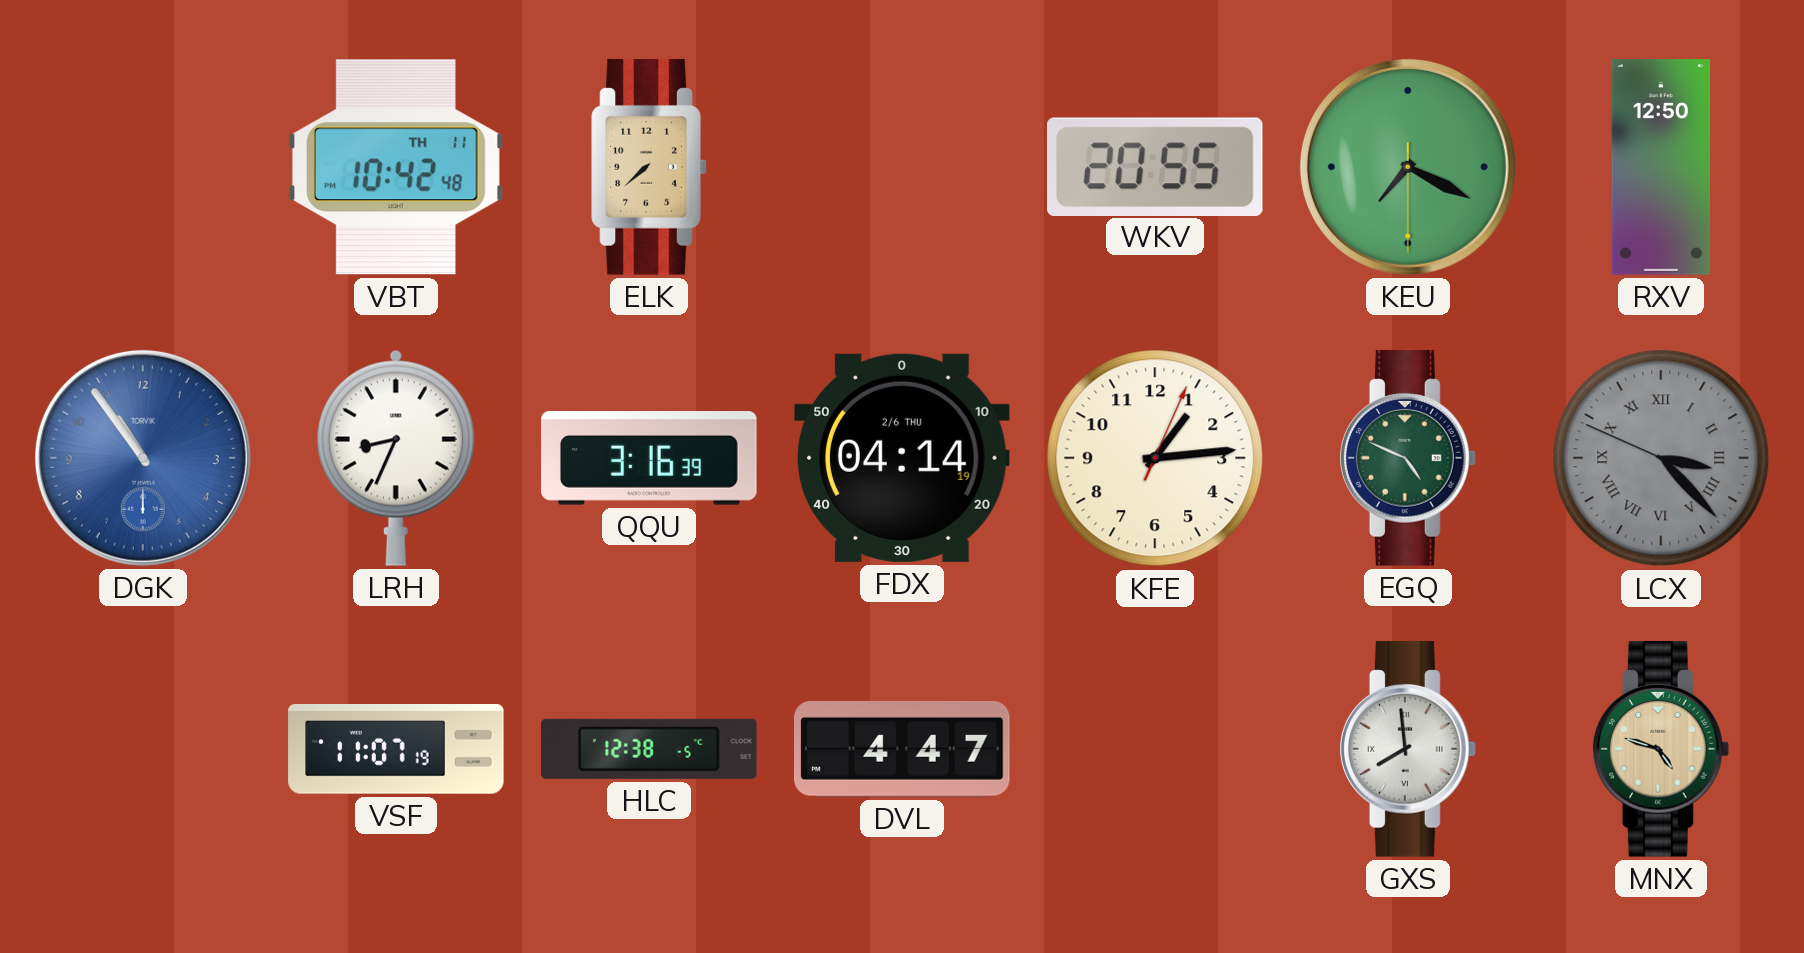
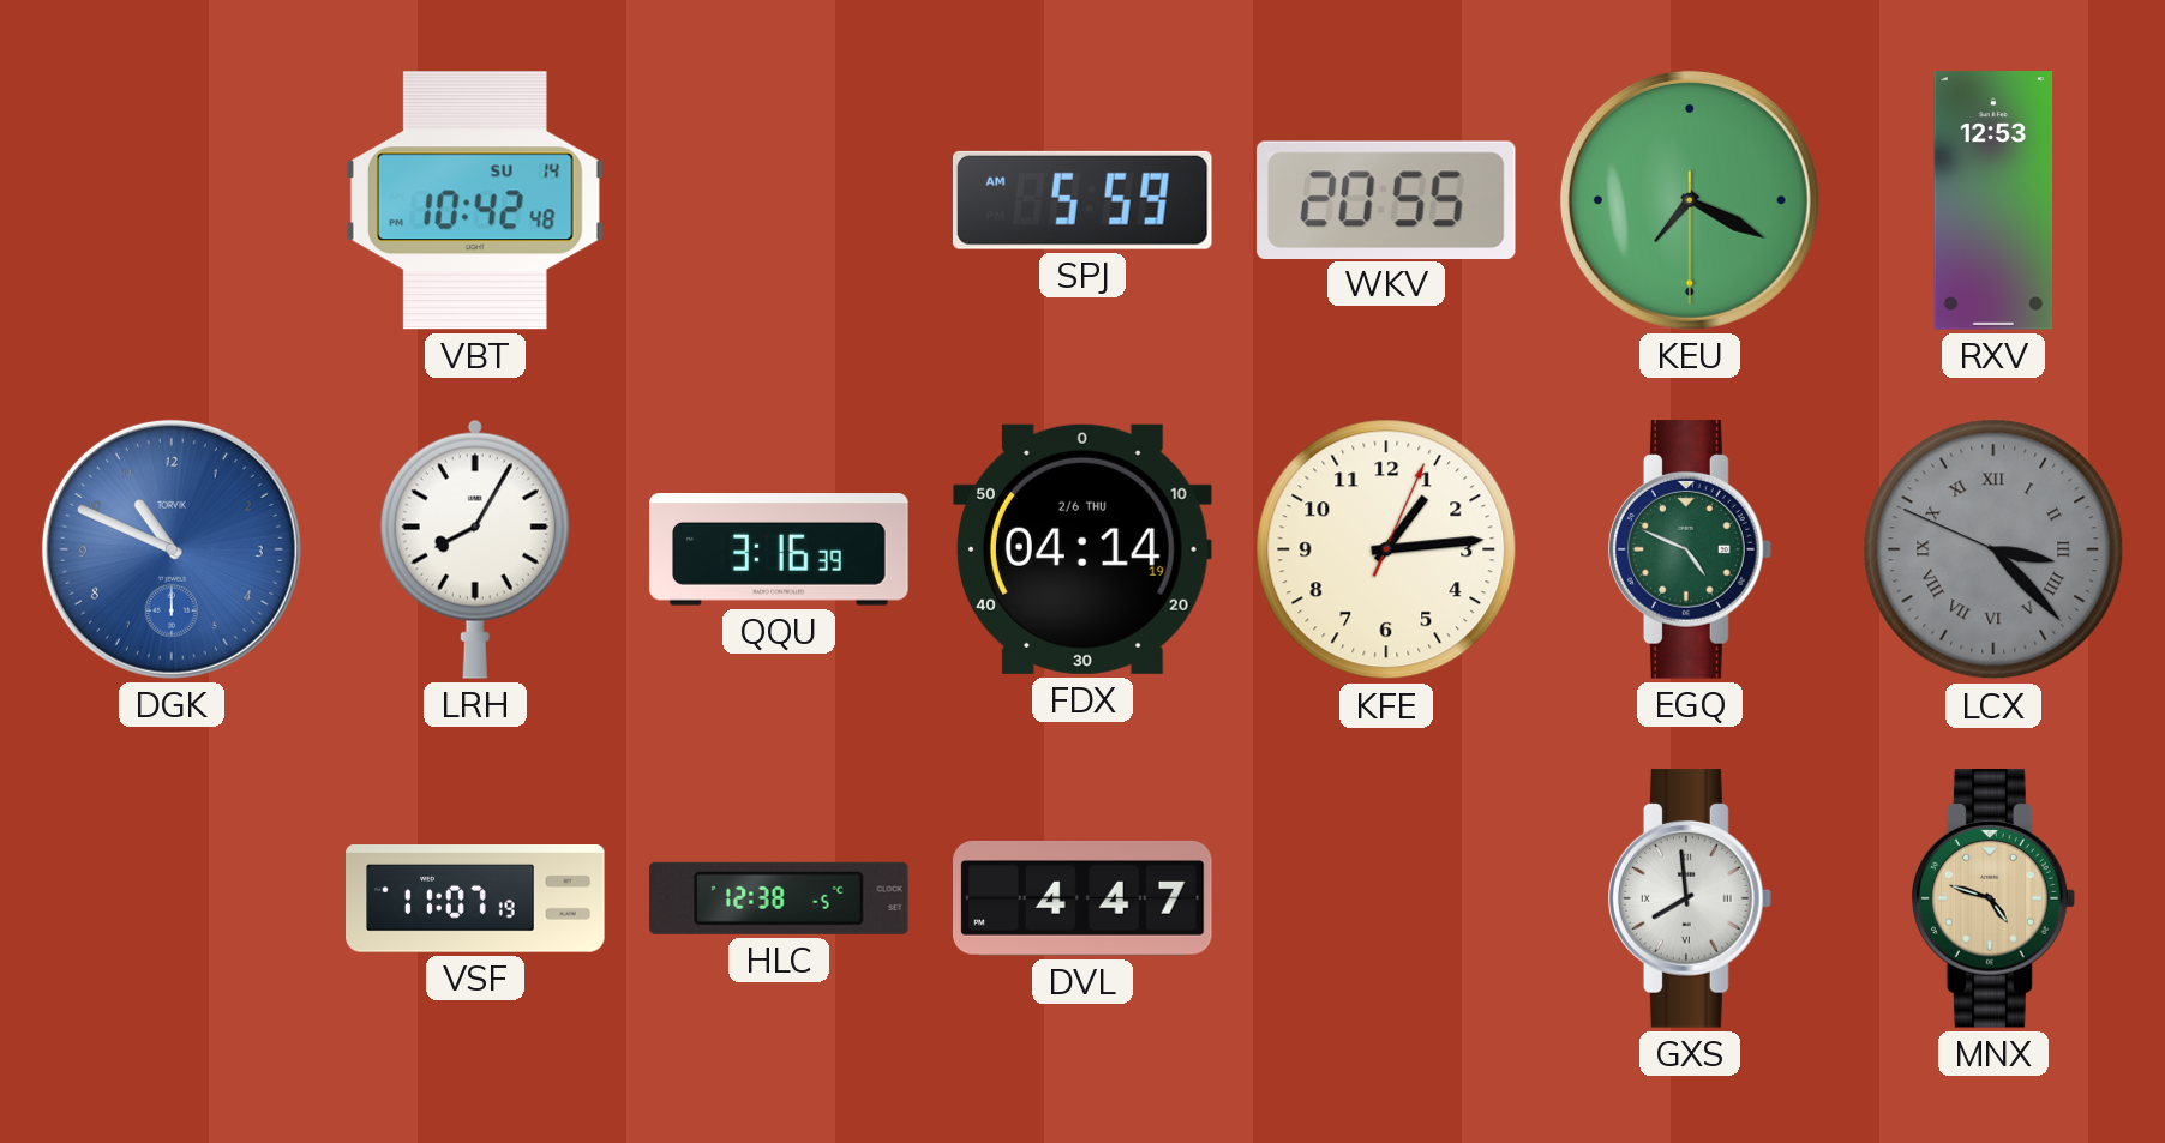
VBT date: TH 11 -> SU 14 (475, 200)
ELK: 7:38 -> none (649, 167)
SPJ: none -> 5:59 (1082, 200)
RXV: 12:50 -> 12:53 (1993, 200)
DGK: 10:54 -> 10:49 (172, 549)
LRH: 8:34 -> 8:05 (475, 549)
